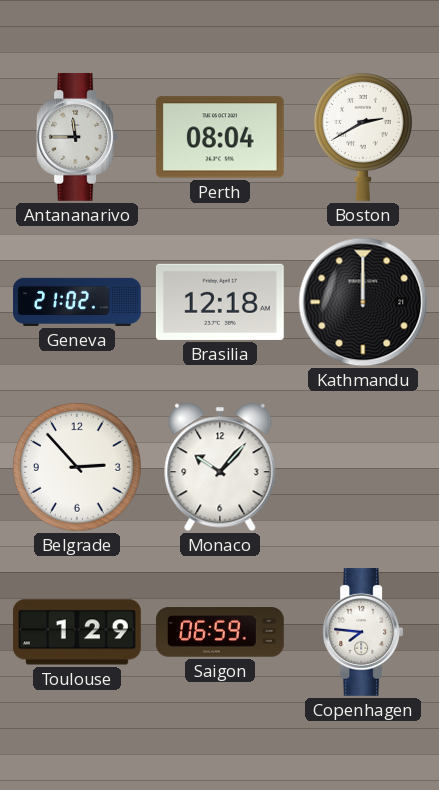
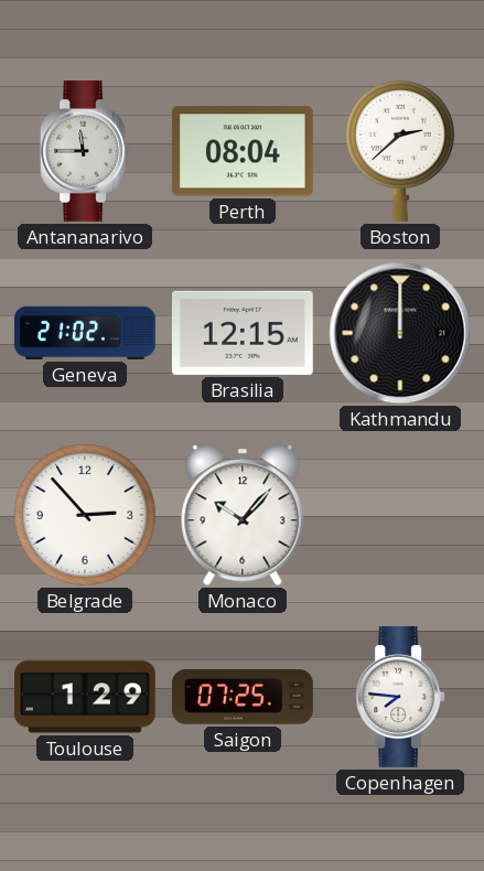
Boston: 2:40 -> 2:38 (400, 151)
Brasilia: 12:18 -> 12:15 (243, 333)
Saigon: 06:59 -> 07:25 (243, 697)
